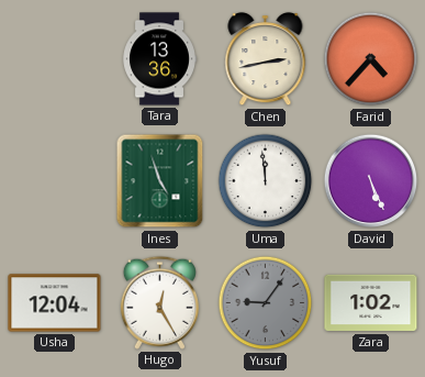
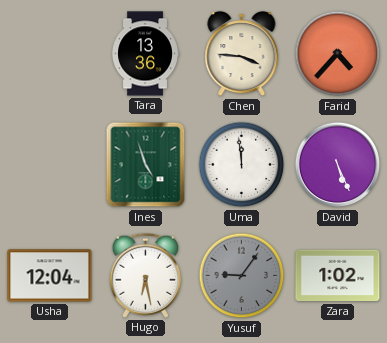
Chen: 2:43 -> 3:46 (242, 54)
Hugo: 12:25 -> 6:28 (145, 275)
